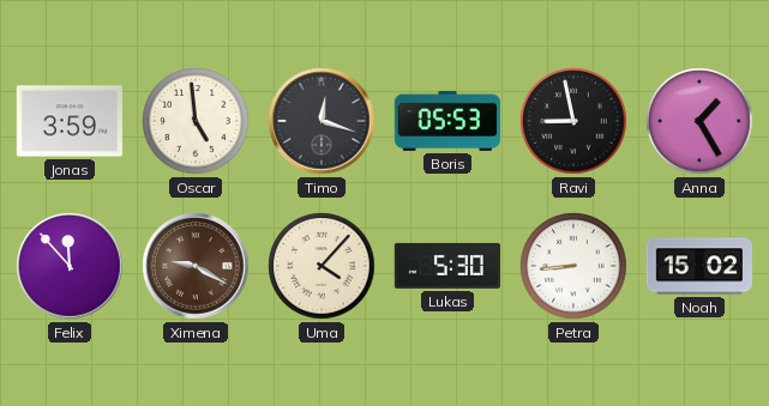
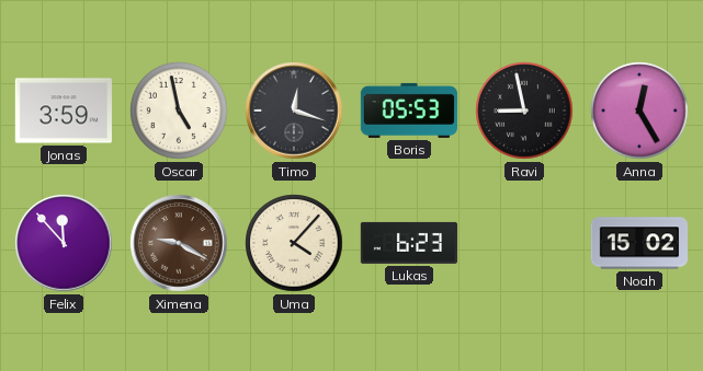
Oscar: 4:59 -> 4:58 (179, 111)
Anna: 1:25 -> 12:25 (639, 111)
Lukas: 5:30 -> 6:23 (409, 243)
Petra: 8:44 -> none (573, 266)
